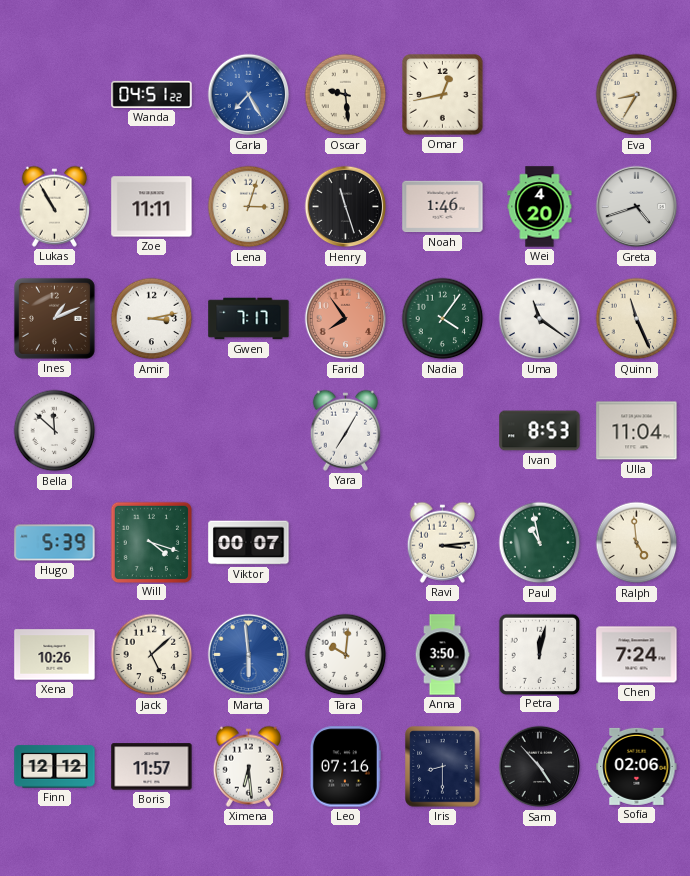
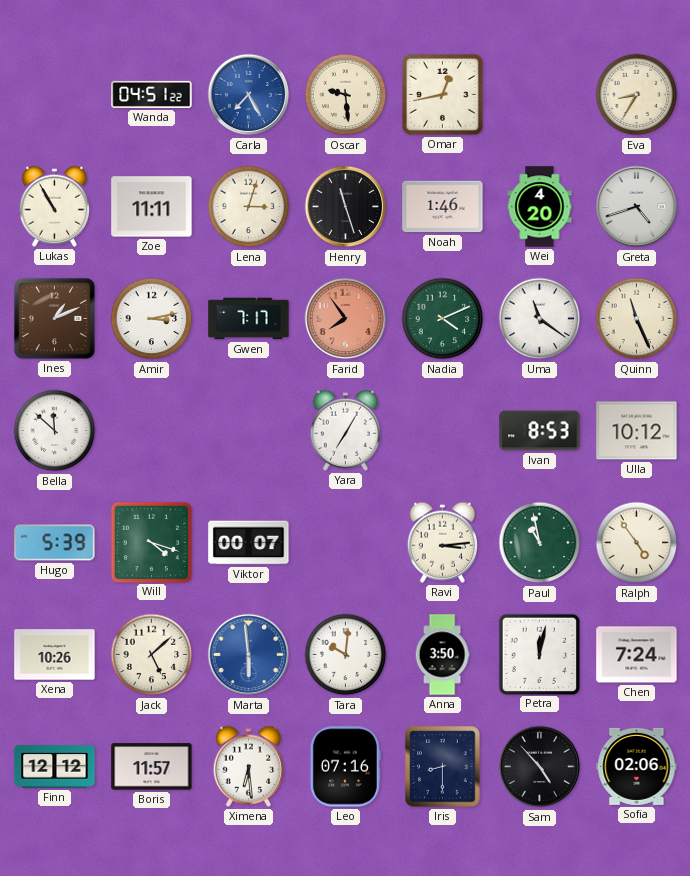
Nadia: 4:06 -> 4:11 (443, 319)
Ulla: 11:04 -> 10:12 (637, 431)
Ralph: 4:59 -> 4:54 (637, 543)
